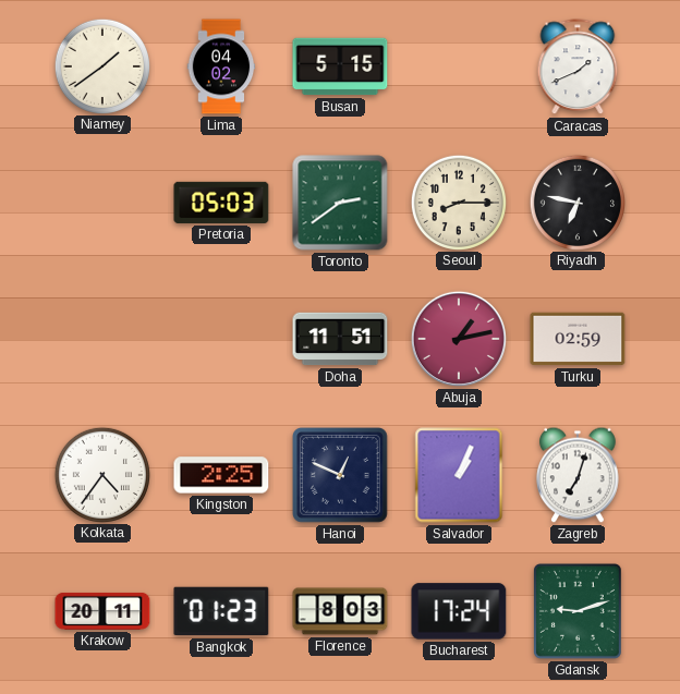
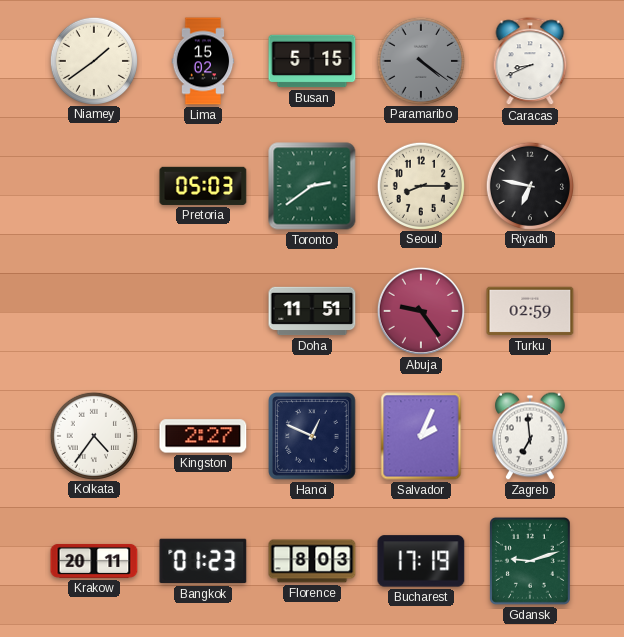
Lima: 04:02 -> 15:02 (203, 61)
Paramaribo: none -> 4:21 (420, 60)
Caracas: 1:41 -> 8:41 (530, 62)
Abuja: 1:13 -> 9:24 (421, 311)
Kingston: 2:25 -> 2:27 (203, 436)
Salvador: 1:04 -> 2:04 (421, 436)
Zagreb: 7:03 -> 6:59 (530, 436)
Bucharest: 17:24 -> 17:19 (421, 561)
